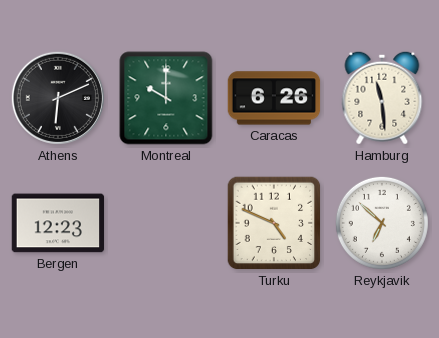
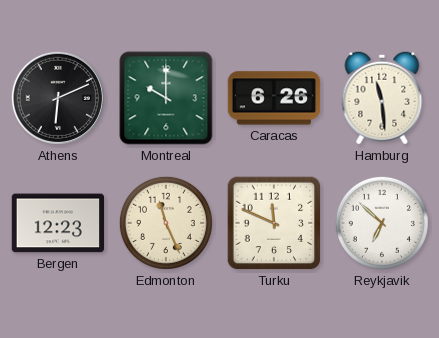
Edmonton: none -> 11:26 (166, 223)
Turku: 4:49 -> 11:49 (274, 223)
